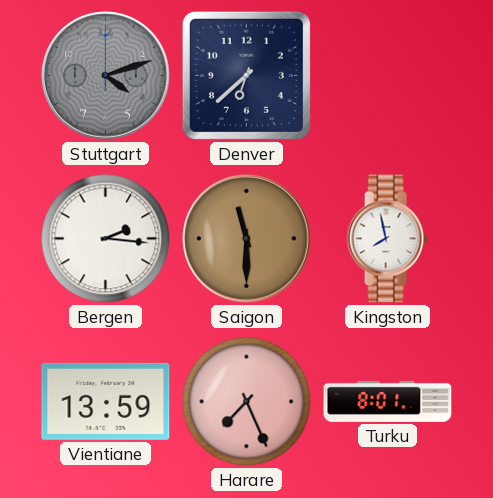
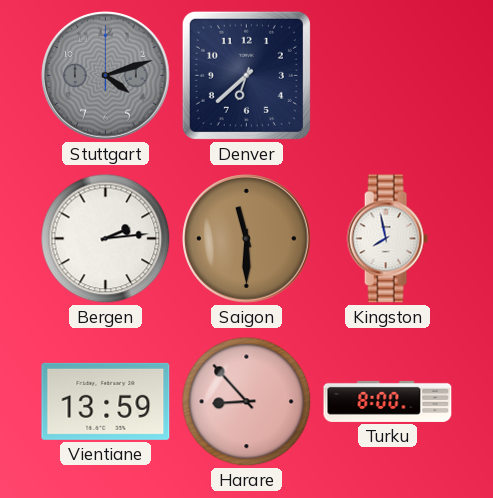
Bergen: 2:16 -> 2:14 (106, 239)
Harare: 7:26 -> 8:53 (247, 402)
Turku: 8:01 -> 8:00 (388, 401)
